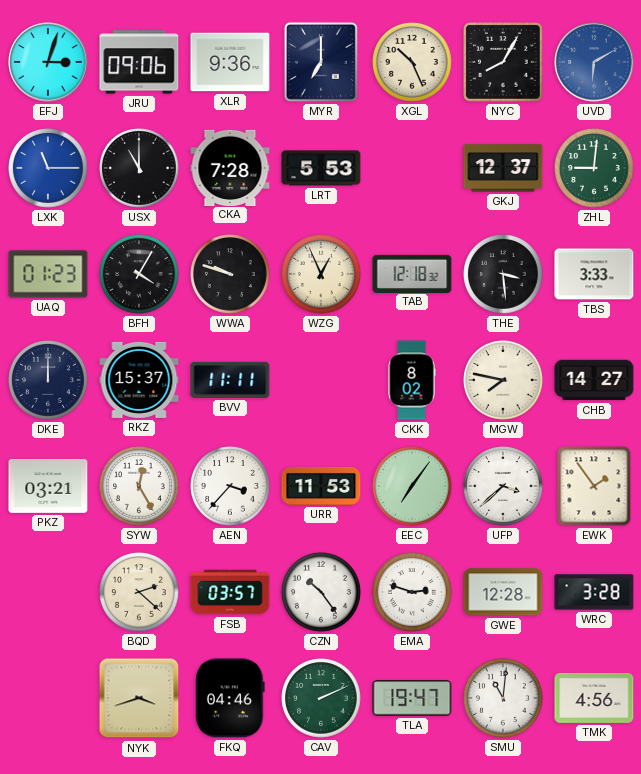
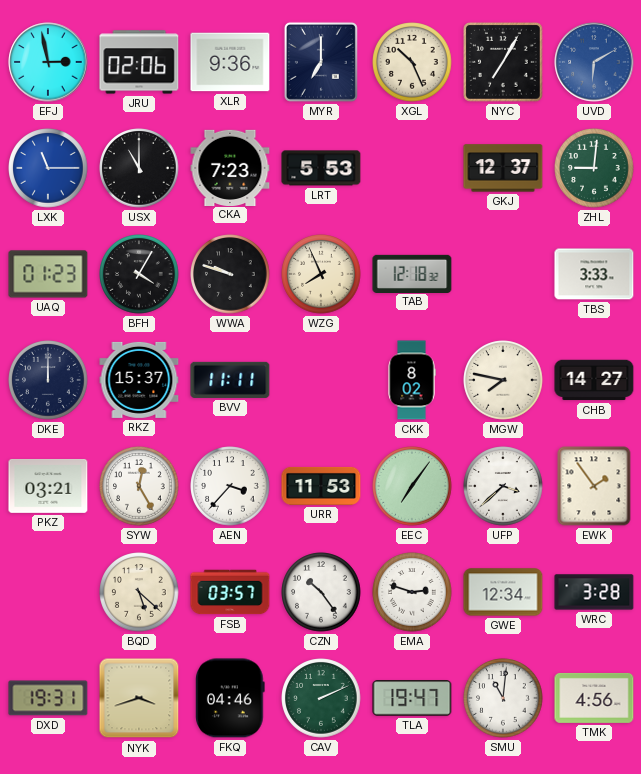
EFJ: 3:03 -> 2:58 (48, 62)
JRU: 09:06 -> 02:06 (139, 62)
NYC: 8:05 -> 7:05 (504, 63)
CKA: 7:28 -> 7:23 (230, 167)
WZG: 12:56 -> 7:56 (321, 274)
THE: 3:29 -> none (503, 274)
BQD: 2:22 -> 5:22 (139, 592)
GWE: 12:28 -> 12:34 (503, 592)
DXD: none -> 19:31 (48, 698)
